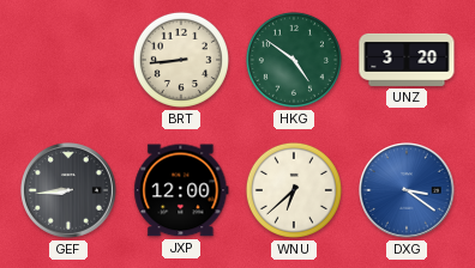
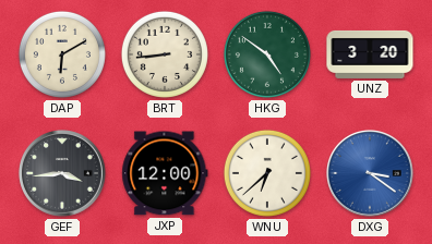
DAP: none -> 6:10 (62, 54)
GEF: 8:44 -> 3:44 (63, 174)
